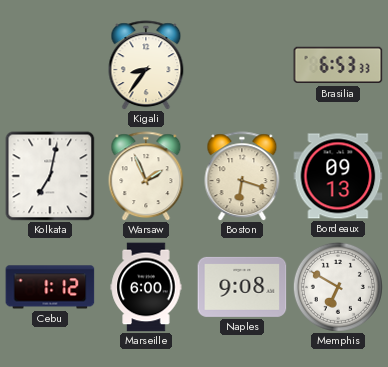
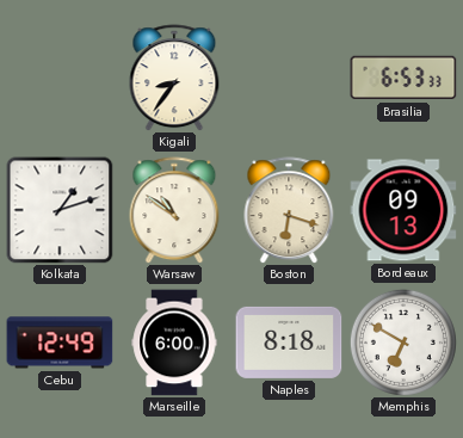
Kolkata: 7:02 -> 1:12 (60, 210)
Warsaw: 1:56 -> 10:51 (174, 210)
Cebu: 1:12 -> 12:49 (60, 343)
Naples: 9:08 -> 8:18 (289, 343)
